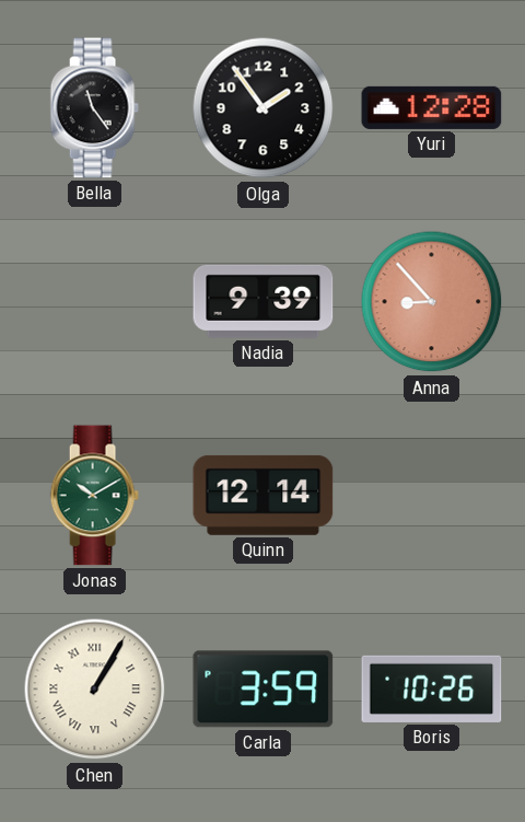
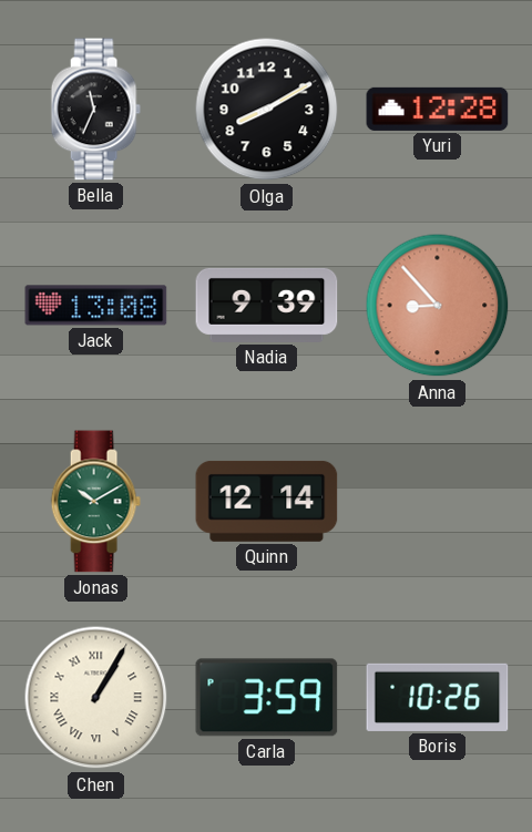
Bella: 11:24 -> 11:34 (95, 110)
Olga: 1:54 -> 8:10 (267, 110)
Jack: none -> 13:08 (96, 306)
